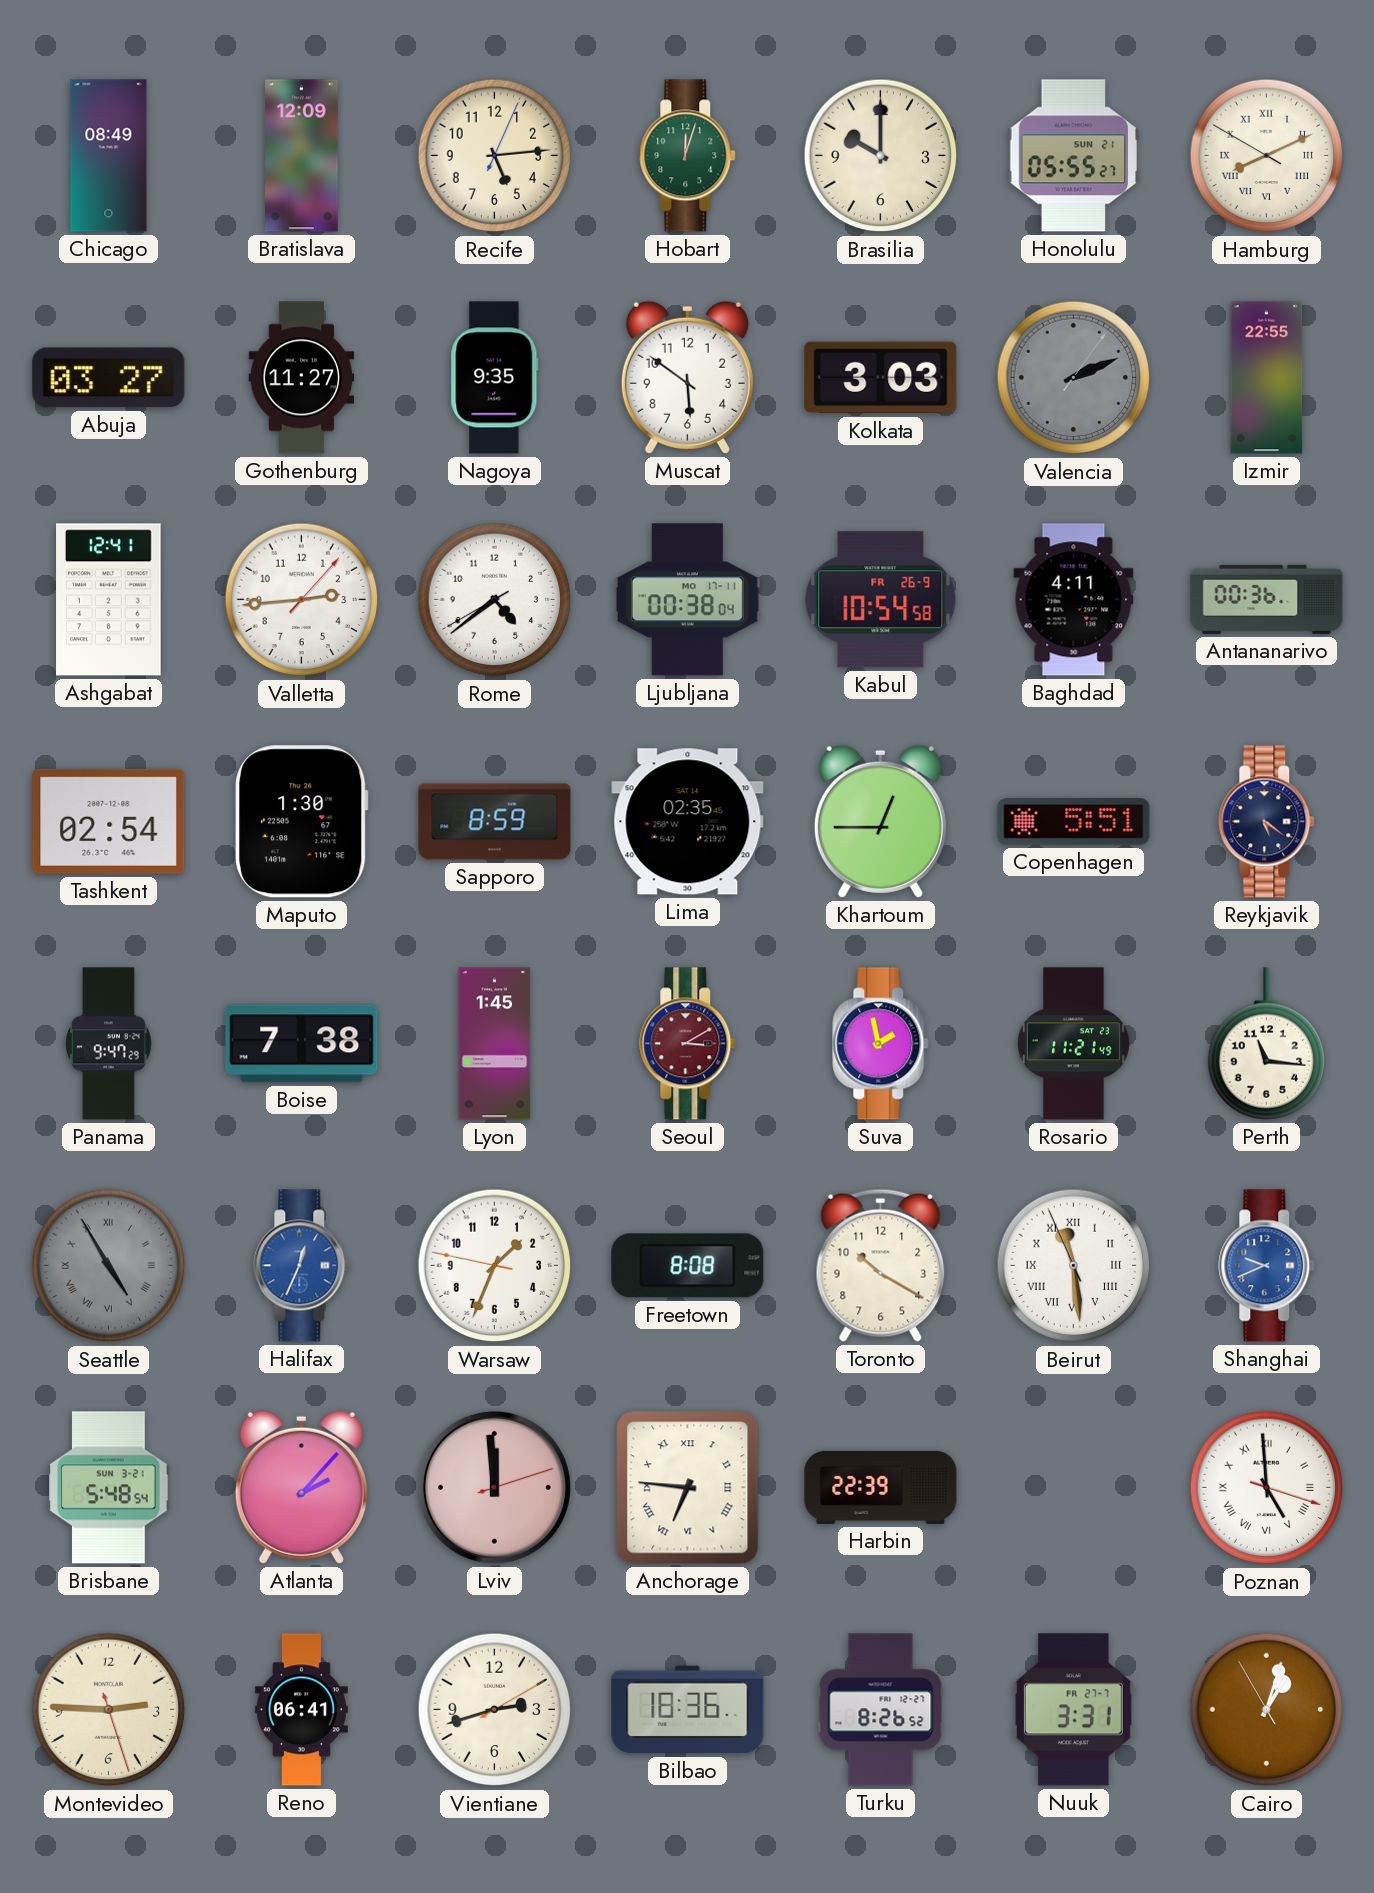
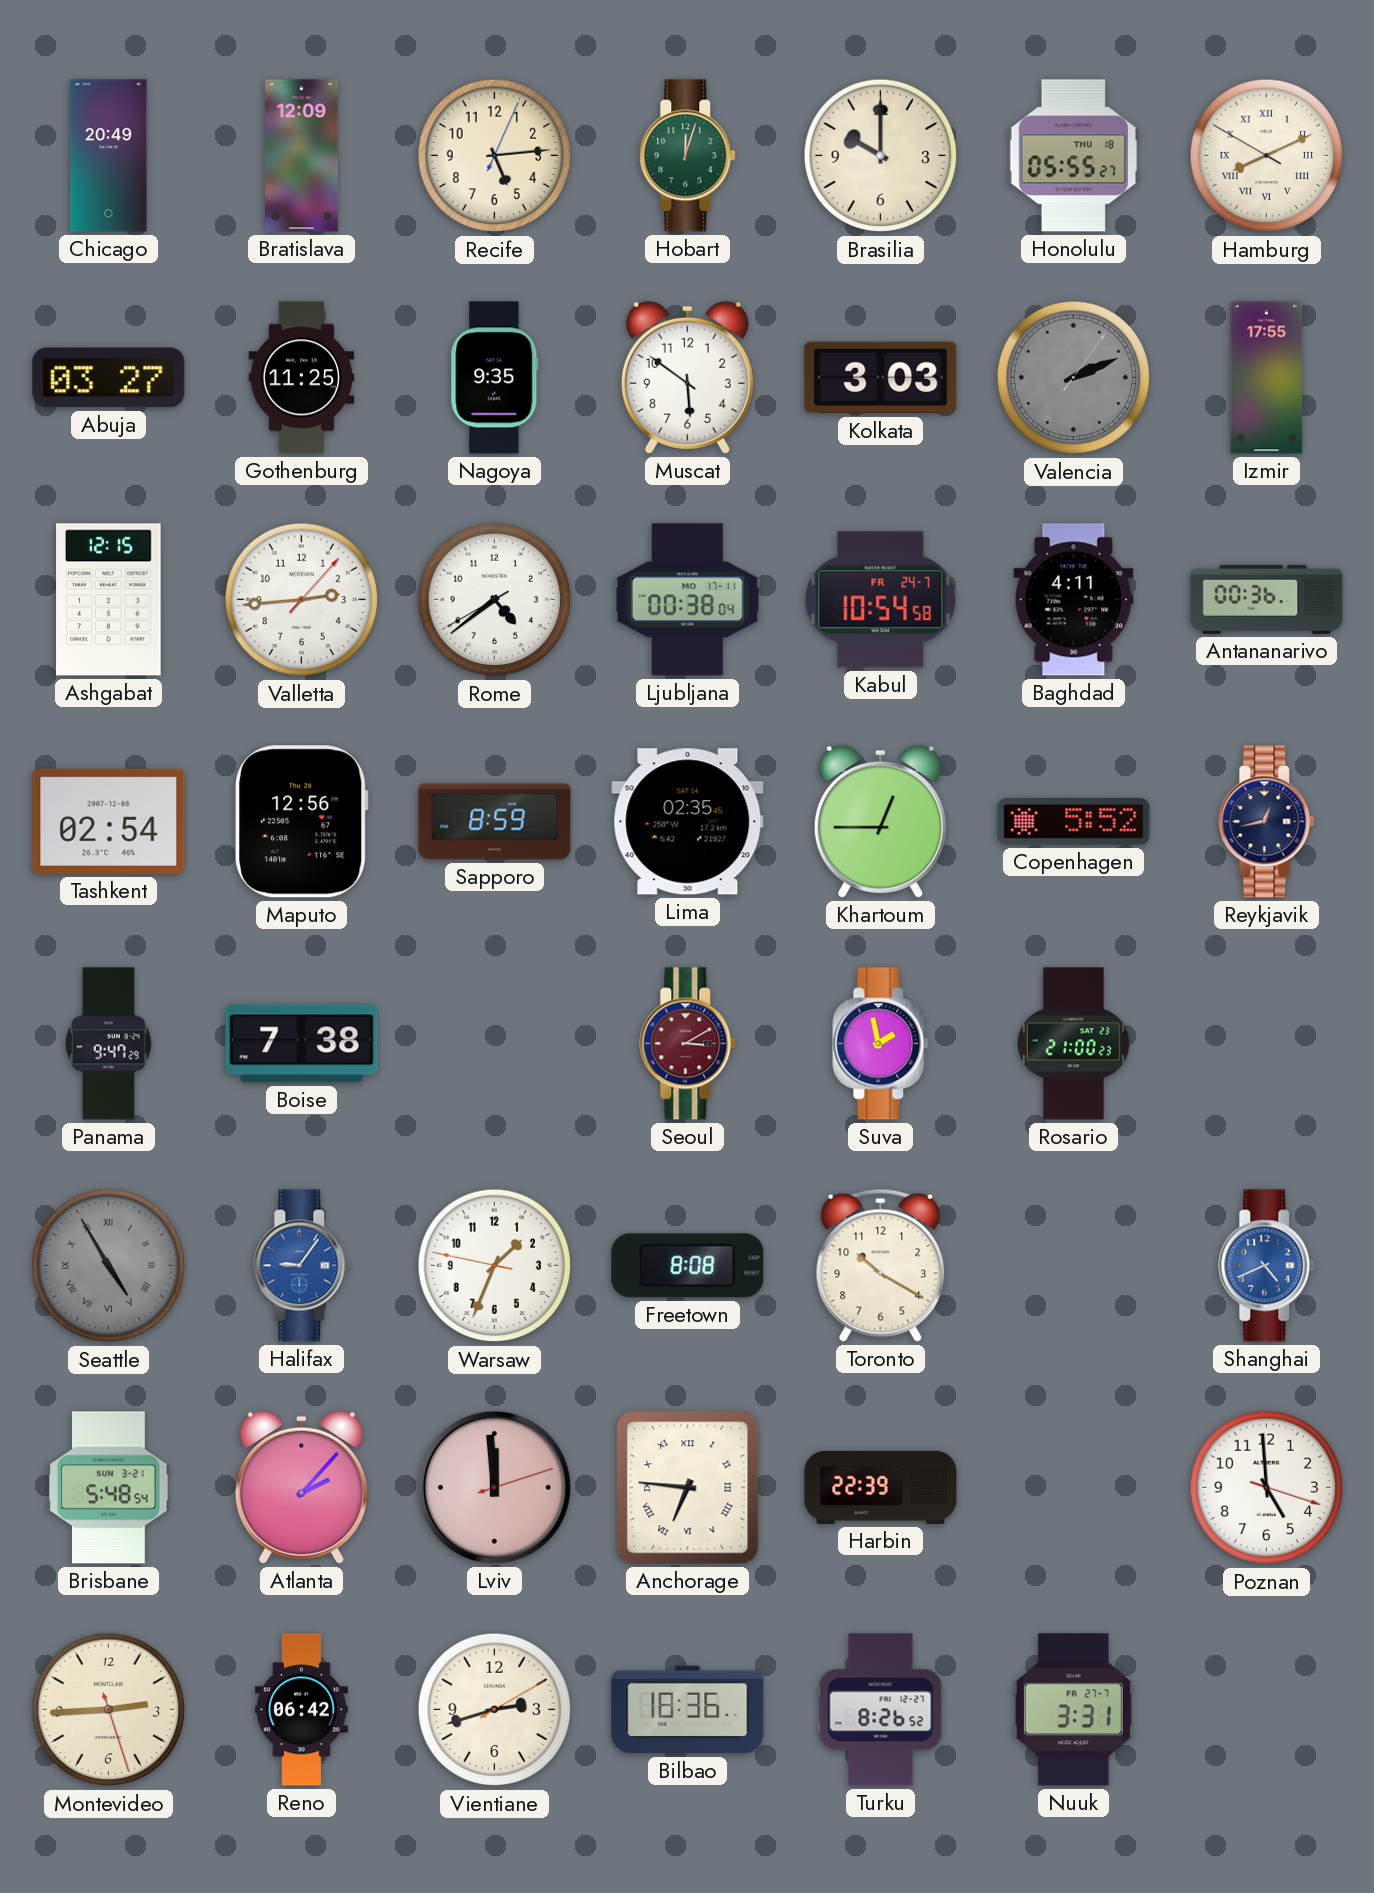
Chicago: 08:49 -> 20:49 (109, 156)
Honolulu date: SUN 21 -> THU 18 (1074, 156)
Gothenburg: 11:27 -> 11:25 (302, 378)
Izmir: 22:55 -> 17:55 (1267, 378)
Ashgabat: 12:41 -> 12:15 (109, 600)
Kabul date: FR 26-9 -> FR 24-7 (881, 600)
Maputo: 1:30 -> 12:56 (302, 822)
Copenhagen: 5:51 -> 5:52 (1074, 822)
Reykjavik: 5:21 -> 12:43 (1267, 822)
Lyon: 1:45 -> none (495, 1044)
Rosario: 11:21 -> 21:00 (1073, 1044)
Perth: 11:16 -> none (1267, 1044)
Halifax: 12:34 -> 9:06 (302, 1266)
Beirut: 11:28 -> none (1074, 1266)
Shanghai: 9:41 -> 4:41 (1267, 1266)
Poznan numerals: Roman -> Arabic (1267, 1488)
Montevideo: 2:45 -> 2:44 (109, 1710)
Reno: 06:41 -> 06:42 (301, 1710)
Cairo: 1:02 -> none (1267, 1710)
